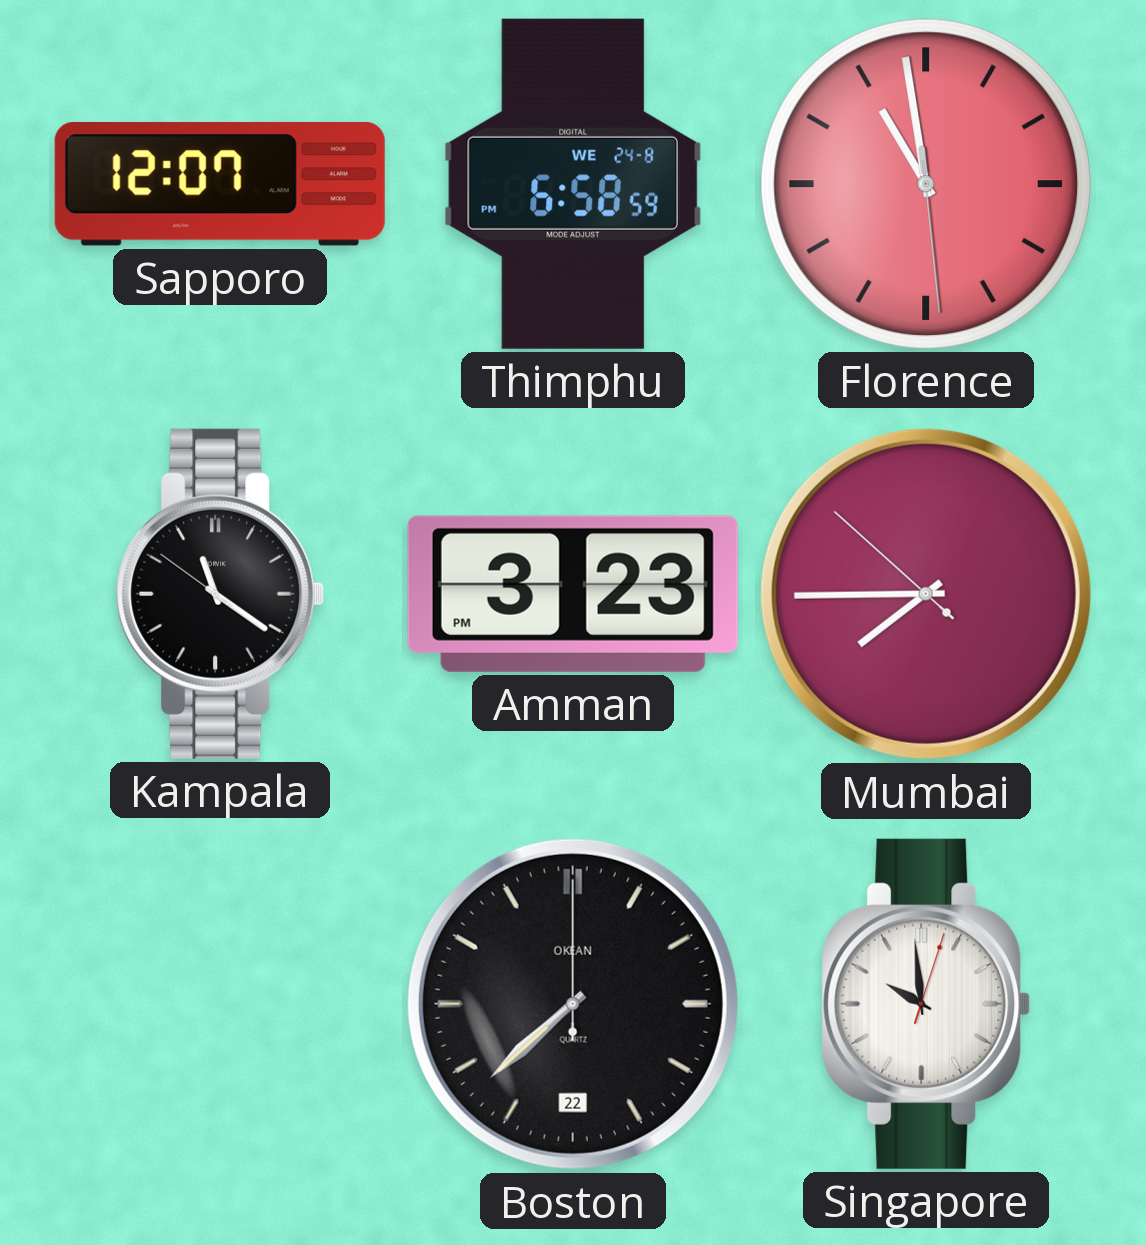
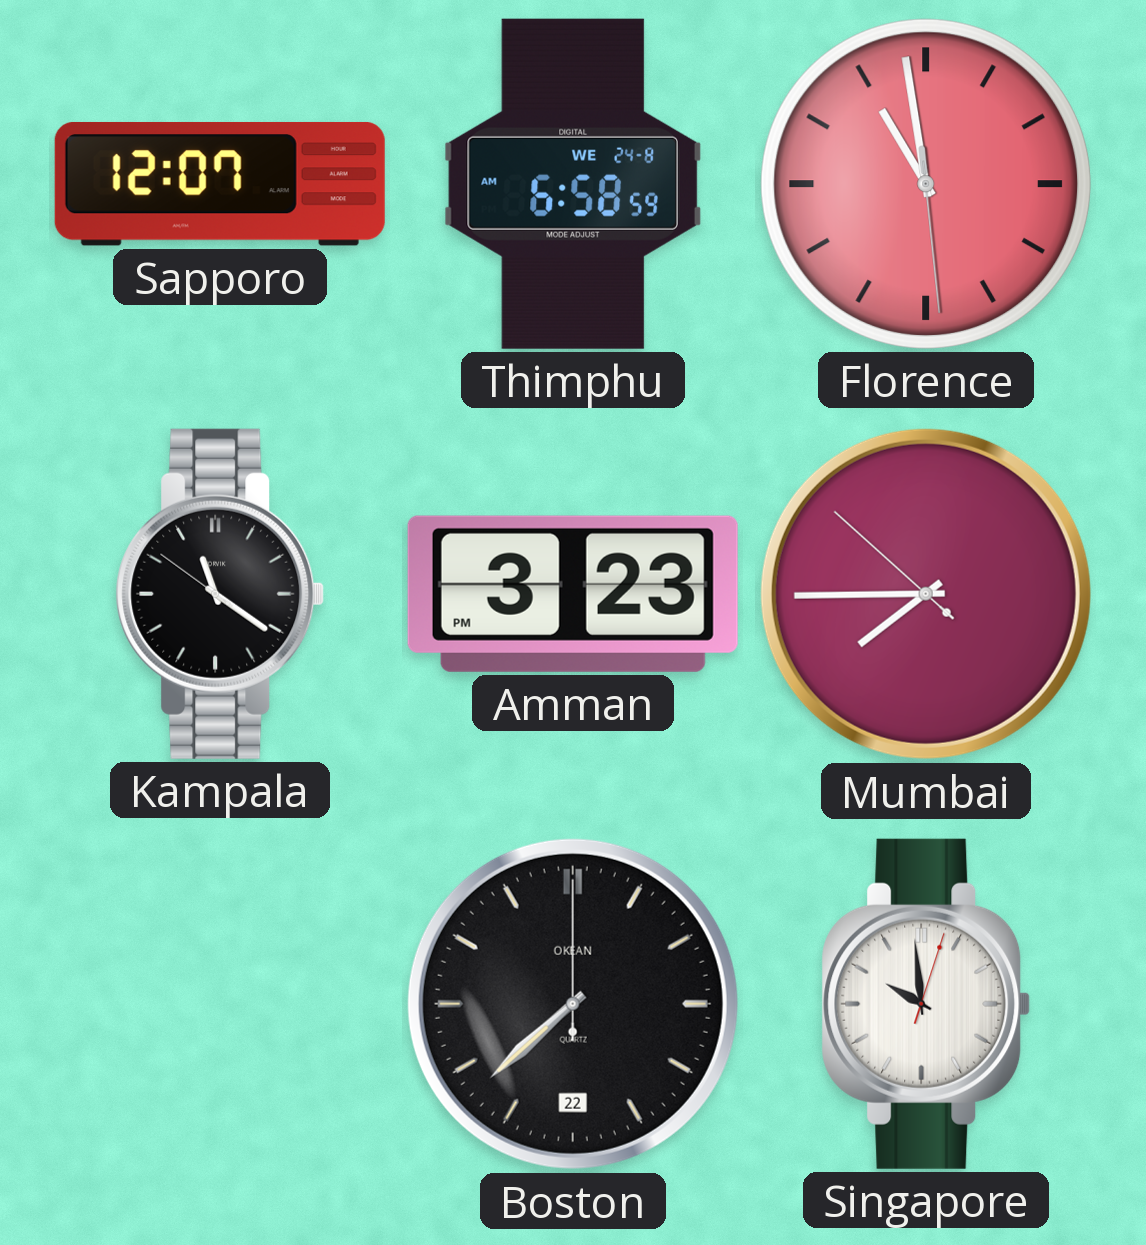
Thimphu: 6:58:59 PM -> 6:58:59 AM (573, 184)
